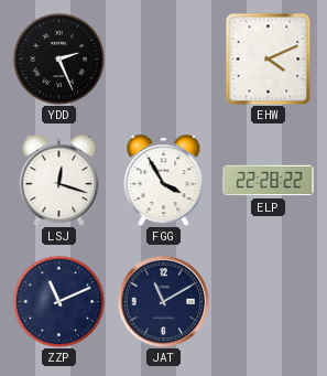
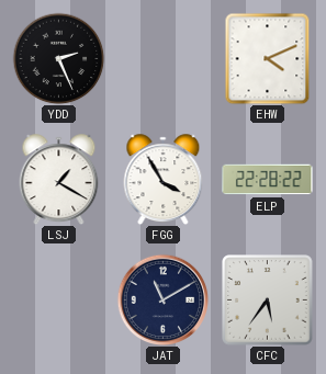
LSJ: 12:18 -> 1:20 (59, 179)
ZZP: 11:11 -> none (58, 301)
CFC: none -> 5:36 (268, 301)
